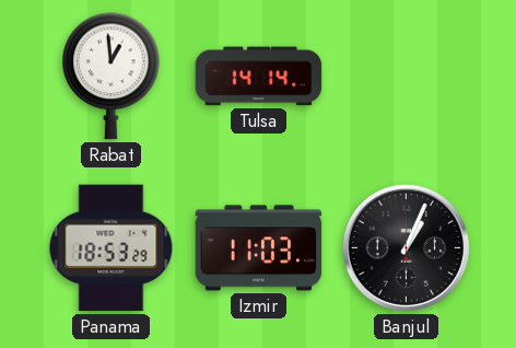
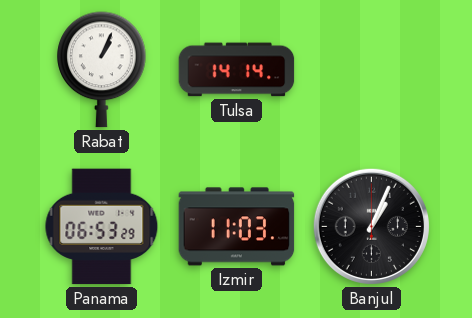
Rabat: 12:59 -> 1:04 (102, 70)
Panama: 18:53 -> 06:53 (102, 227)
